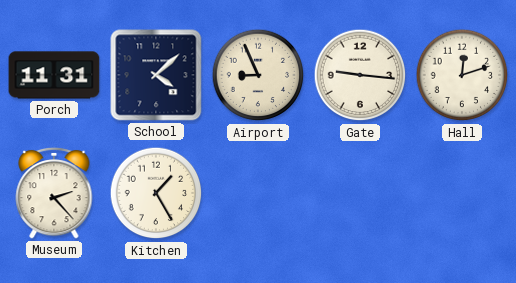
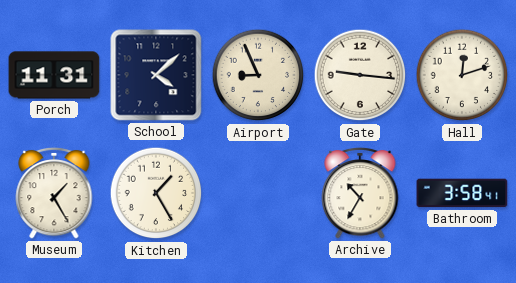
Museum: 2:23 -> 1:25 (54, 193)
Archive: none -> 10:35 (360, 193)
Bathroom: none -> 3:58 (462, 193)
